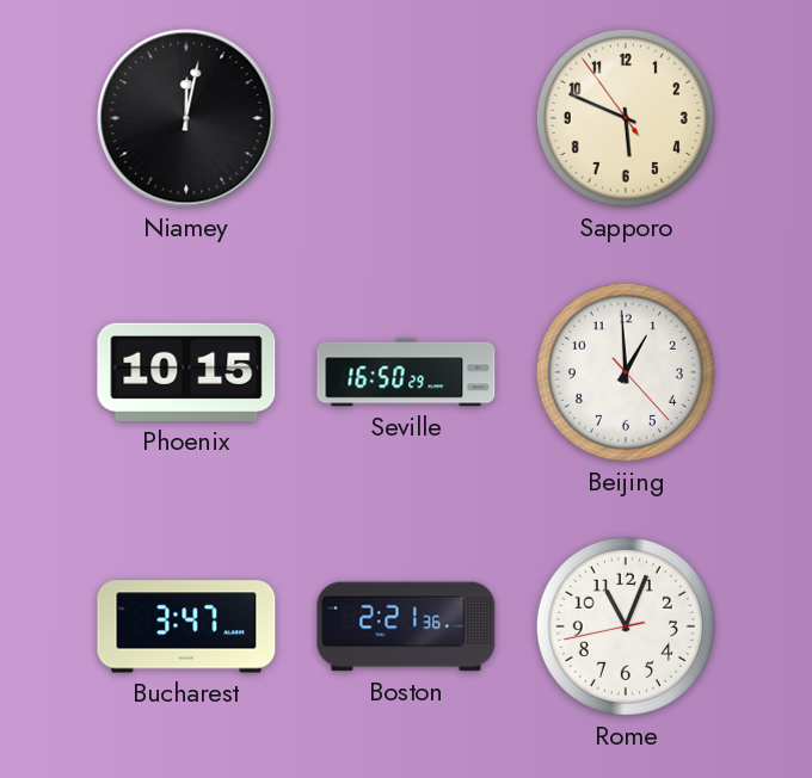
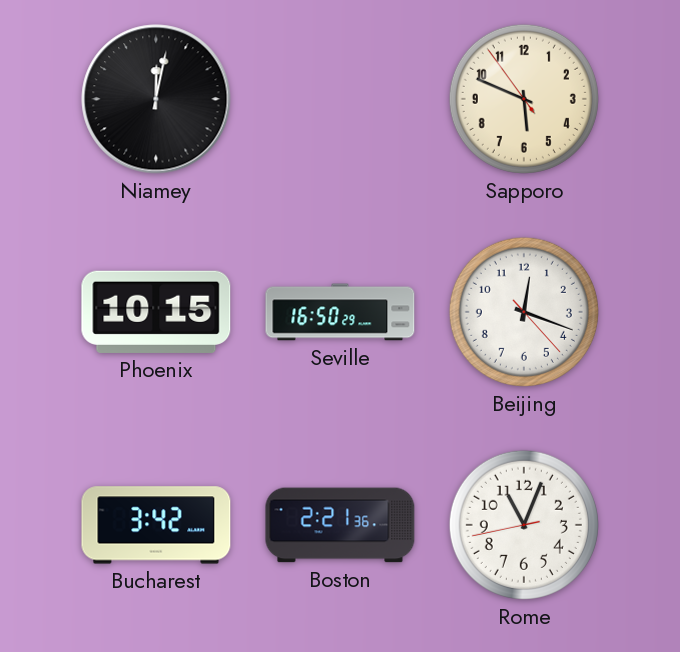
Beijing: 12:59 -> 12:18 (524, 312)
Bucharest: 3:47 -> 3:42 (156, 525)
